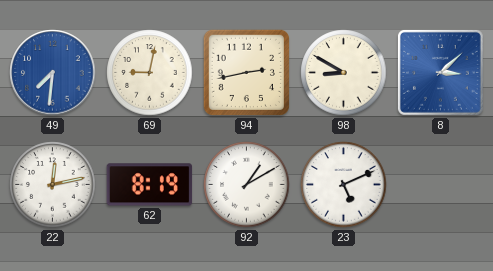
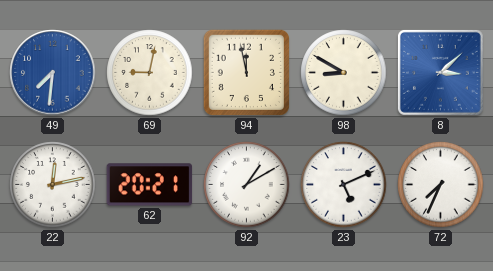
94: 2:43 -> 11:58 (246, 72)
62: 8:19 -> 20:21 (150, 185)
72: none -> 7:34 (441, 185)
